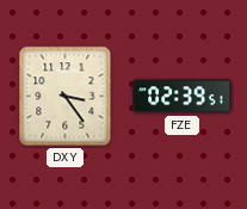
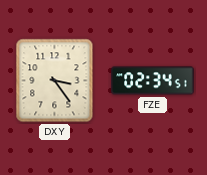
FZE: 02:39 -> 02:34 (153, 81)
